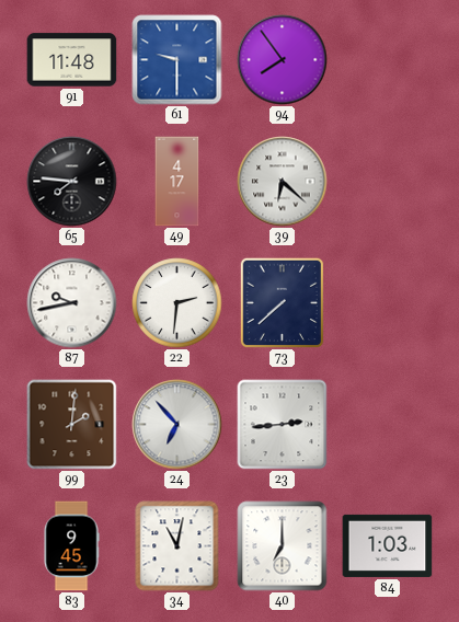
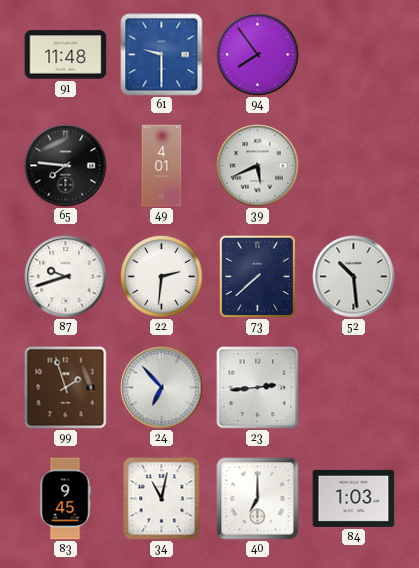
49: 4:17 -> 4:01 (162, 166)
39: 6:22 -> 5:41 (258, 166)
87: 9:43 -> 9:42 (66, 277)
52: none -> 10:29 (354, 277)
99: 2:01 -> 1:57 (66, 388)
